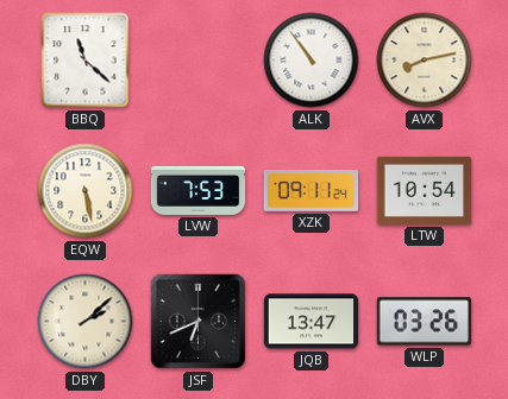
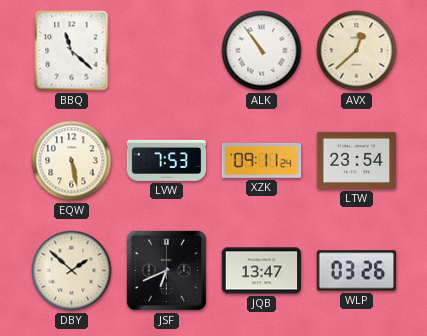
AVX: 8:13 -> 12:38 (357, 51)
LTW: 10:54 -> 23:54 (357, 160)
DBY: 2:08 -> 1:52 (72, 271)
